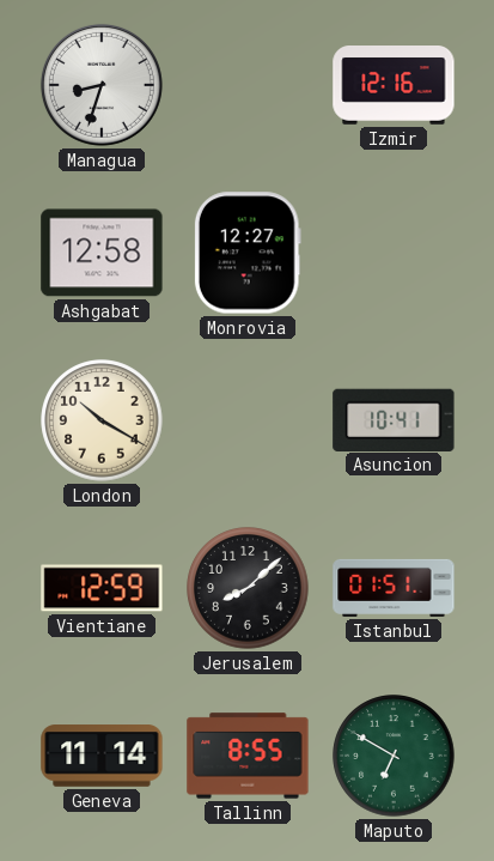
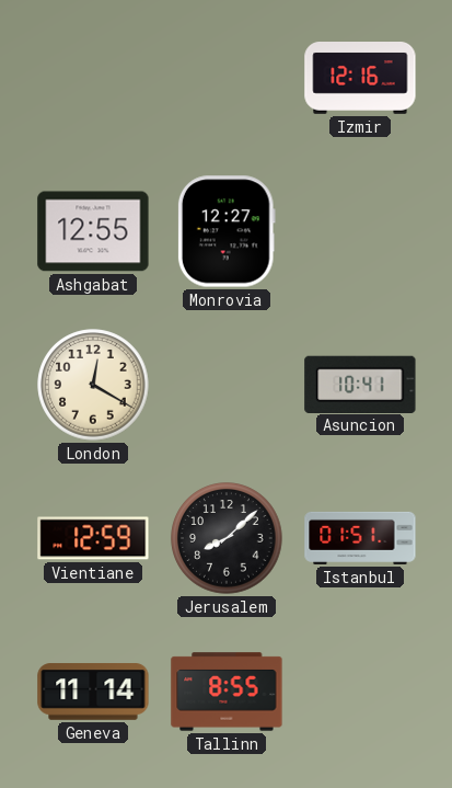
Managua: 8:33 -> none (102, 85)
Ashgabat: 12:58 -> 12:55 (93, 231)
London: 10:20 -> 12:20 (93, 385)
Maputo: 6:50 -> none (394, 756)
